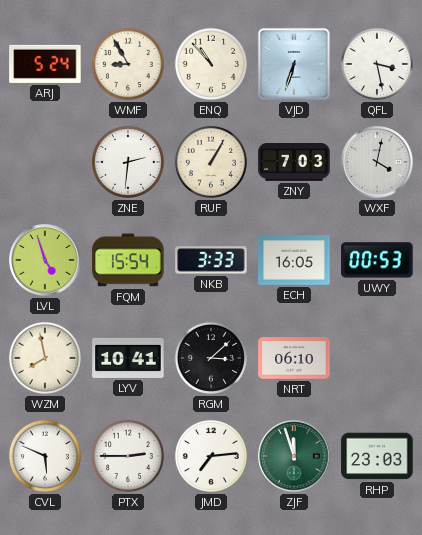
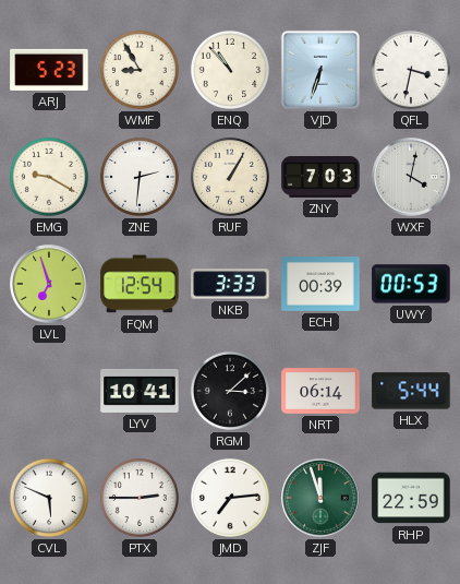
ARJ: 5:24 -> 5:23 (49, 70)
QFL: 3:28 -> 3:32 (411, 70)
EMG: none -> 9:20 (49, 177)
LVL: 4:57 -> 6:57 (49, 284)
FQM: 15:54 -> 12:54 (140, 284)
ECH: 16:05 -> 00:39 (320, 285)
WZM: 7:58 -> none (45, 358)
NRT: 06:10 -> 06:14 (320, 391)
HLX: none -> 5:44 (411, 391)
RHP: 23:03 -> 22:59 (411, 498)
